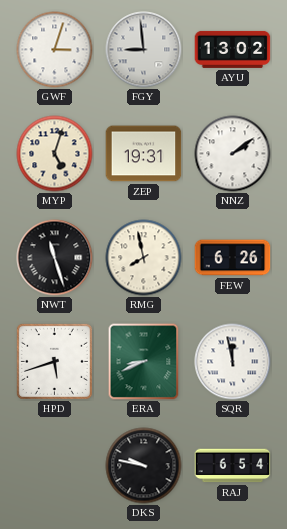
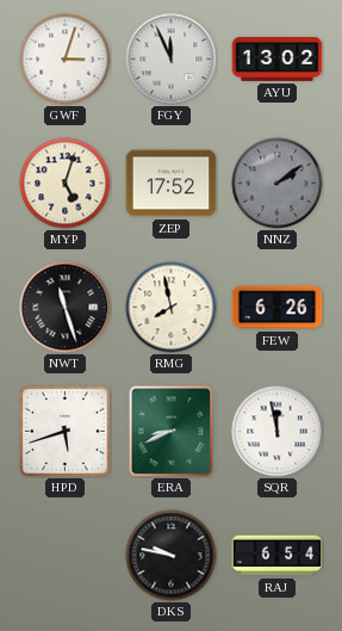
FGY: 8:59 -> 11:56 (172, 60)
ZEP: 19:31 -> 17:52 (172, 184)
NNZ dial: white -> grey (278, 184)
